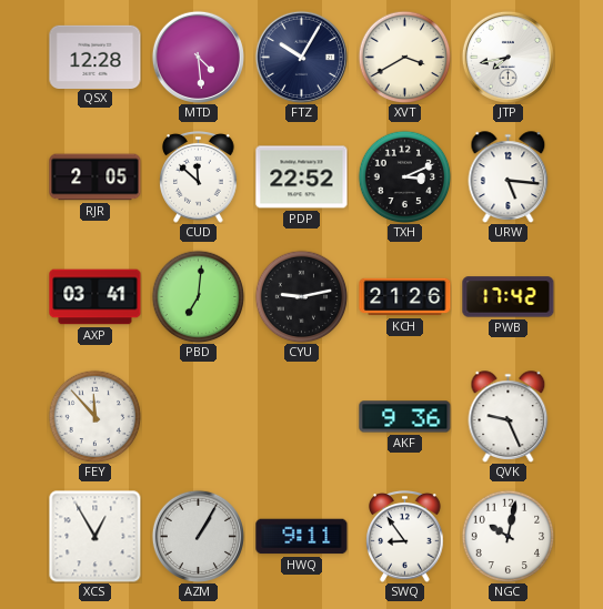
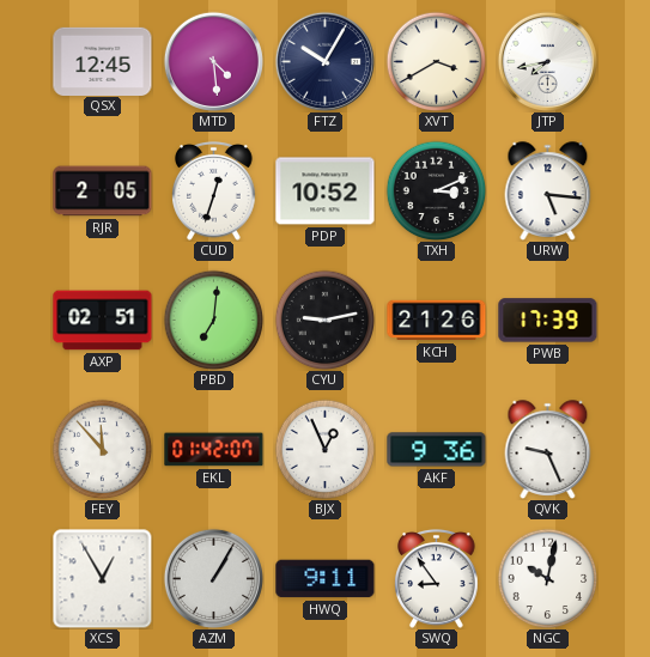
QSX: 12:28 -> 12:45 (103, 61)
CUD: 11:52 -> 12:33 (214, 191)
PDP: 22:52 -> 10:52 (326, 191)
AXP: 03:41 -> 02:51 (103, 321)
PWB: 17:42 -> 17:39 (548, 321)
EKL: none -> 01:42 (214, 450)
BJX: none -> 12:56 (324, 449)
